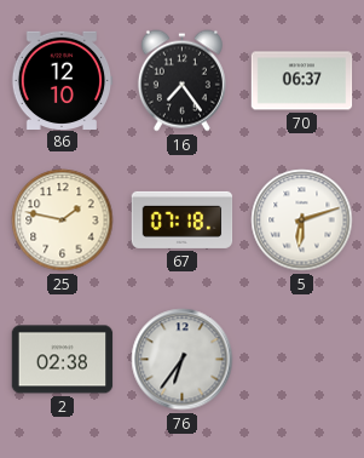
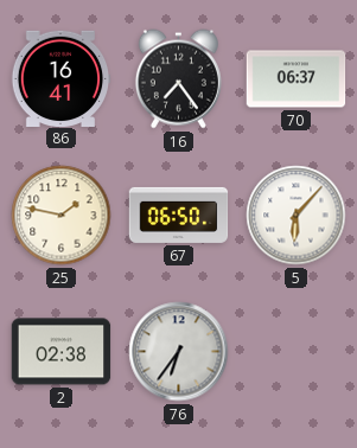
86: 12:10 -> 16:41 (60, 78)
67: 07:18 -> 06:50 (179, 215)
5: 6:12 -> 6:07 (297, 216)
